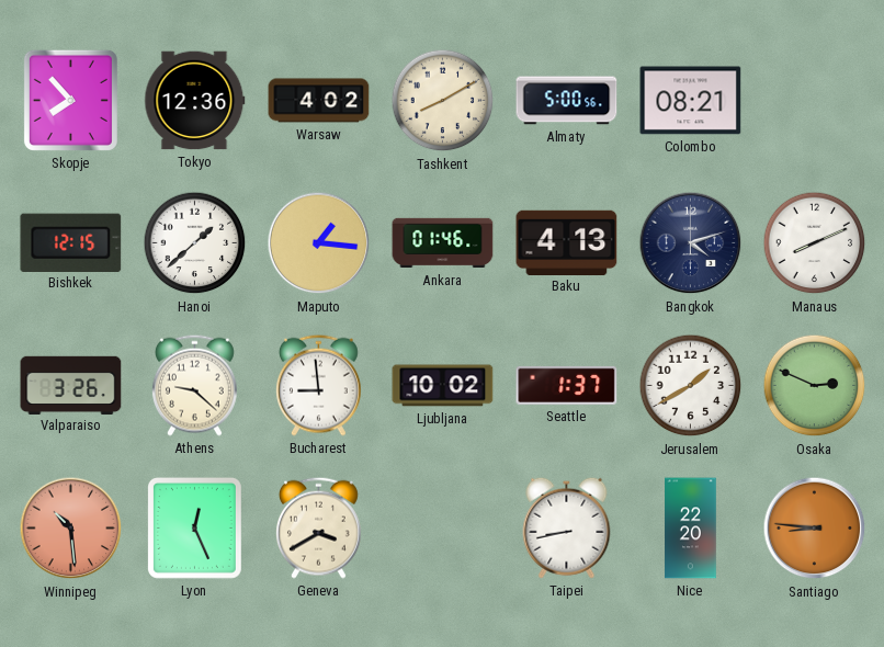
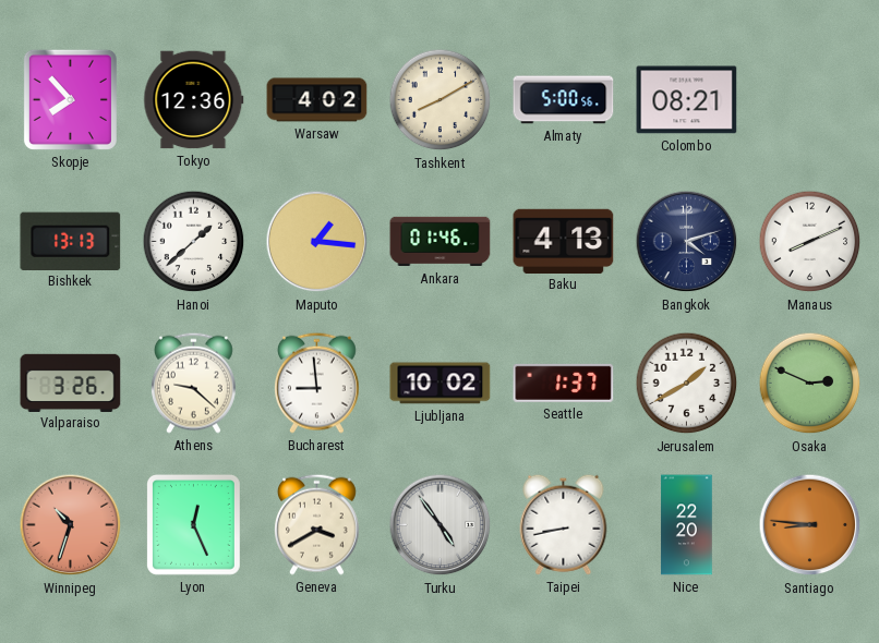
Bishkek: 12:15 -> 13:13 (71, 241)
Winnipeg: 10:29 -> 10:33 (71, 525)
Turku: none -> 4:54 (441, 525)
